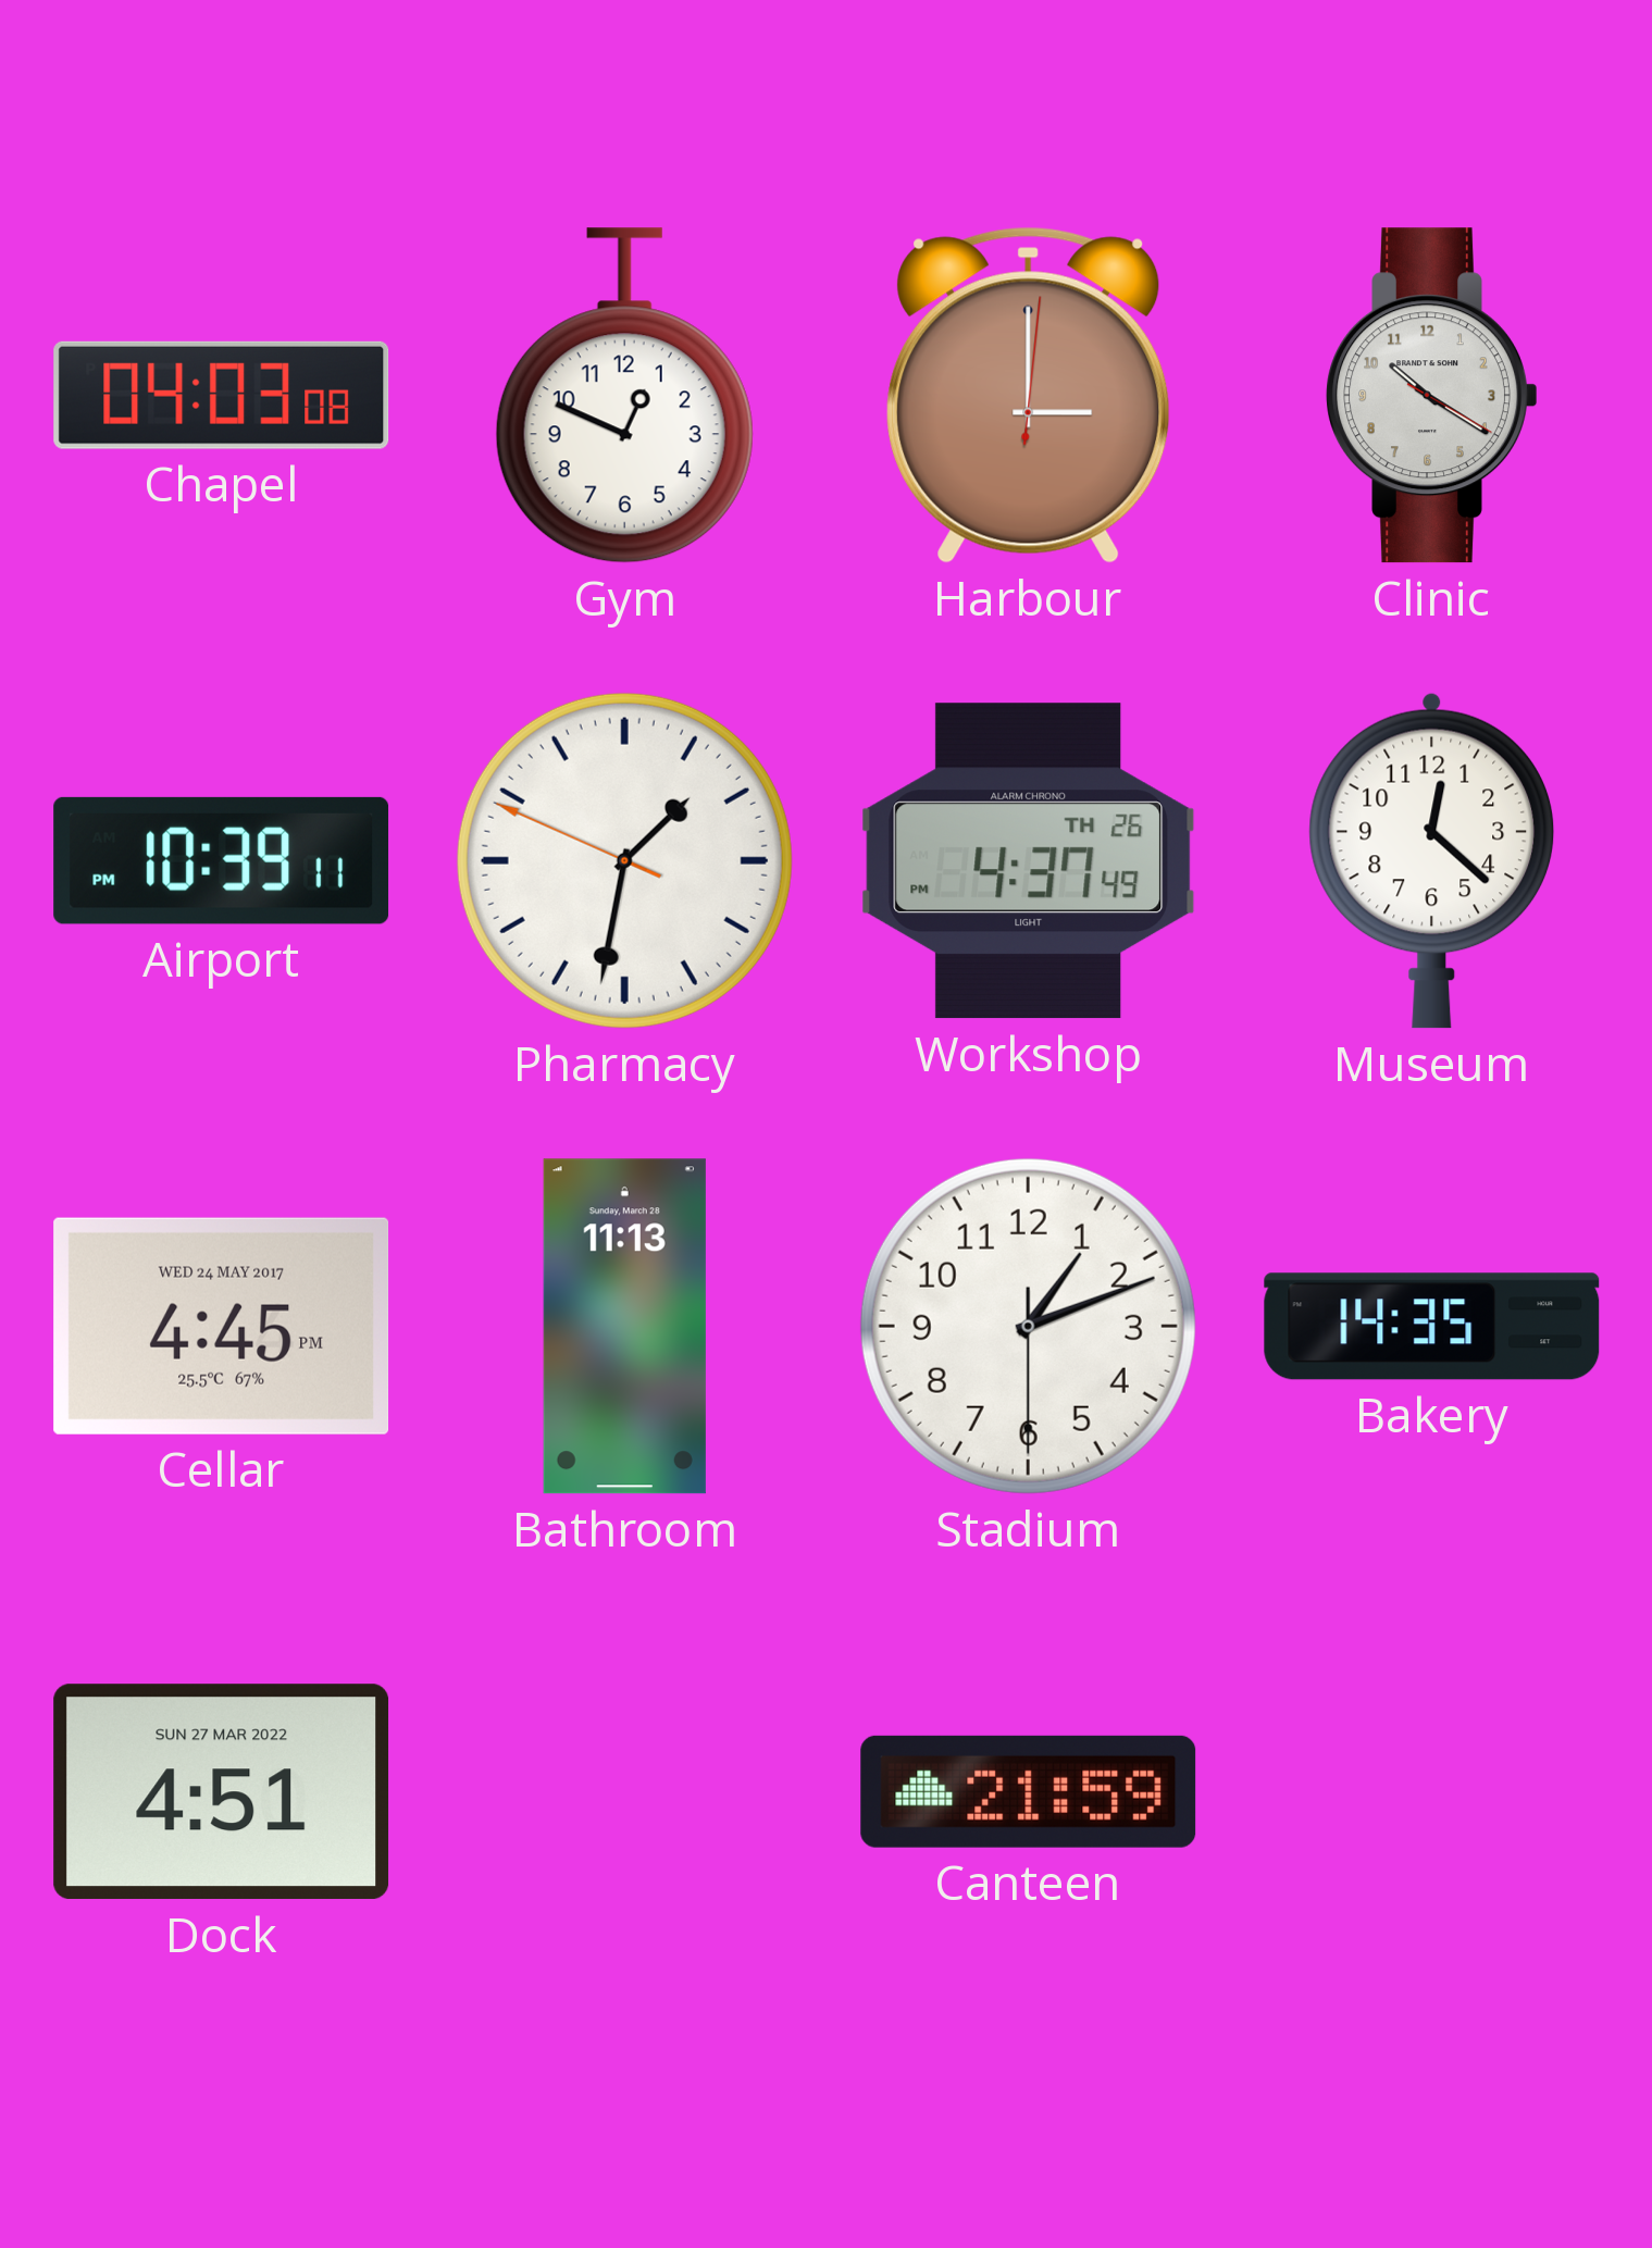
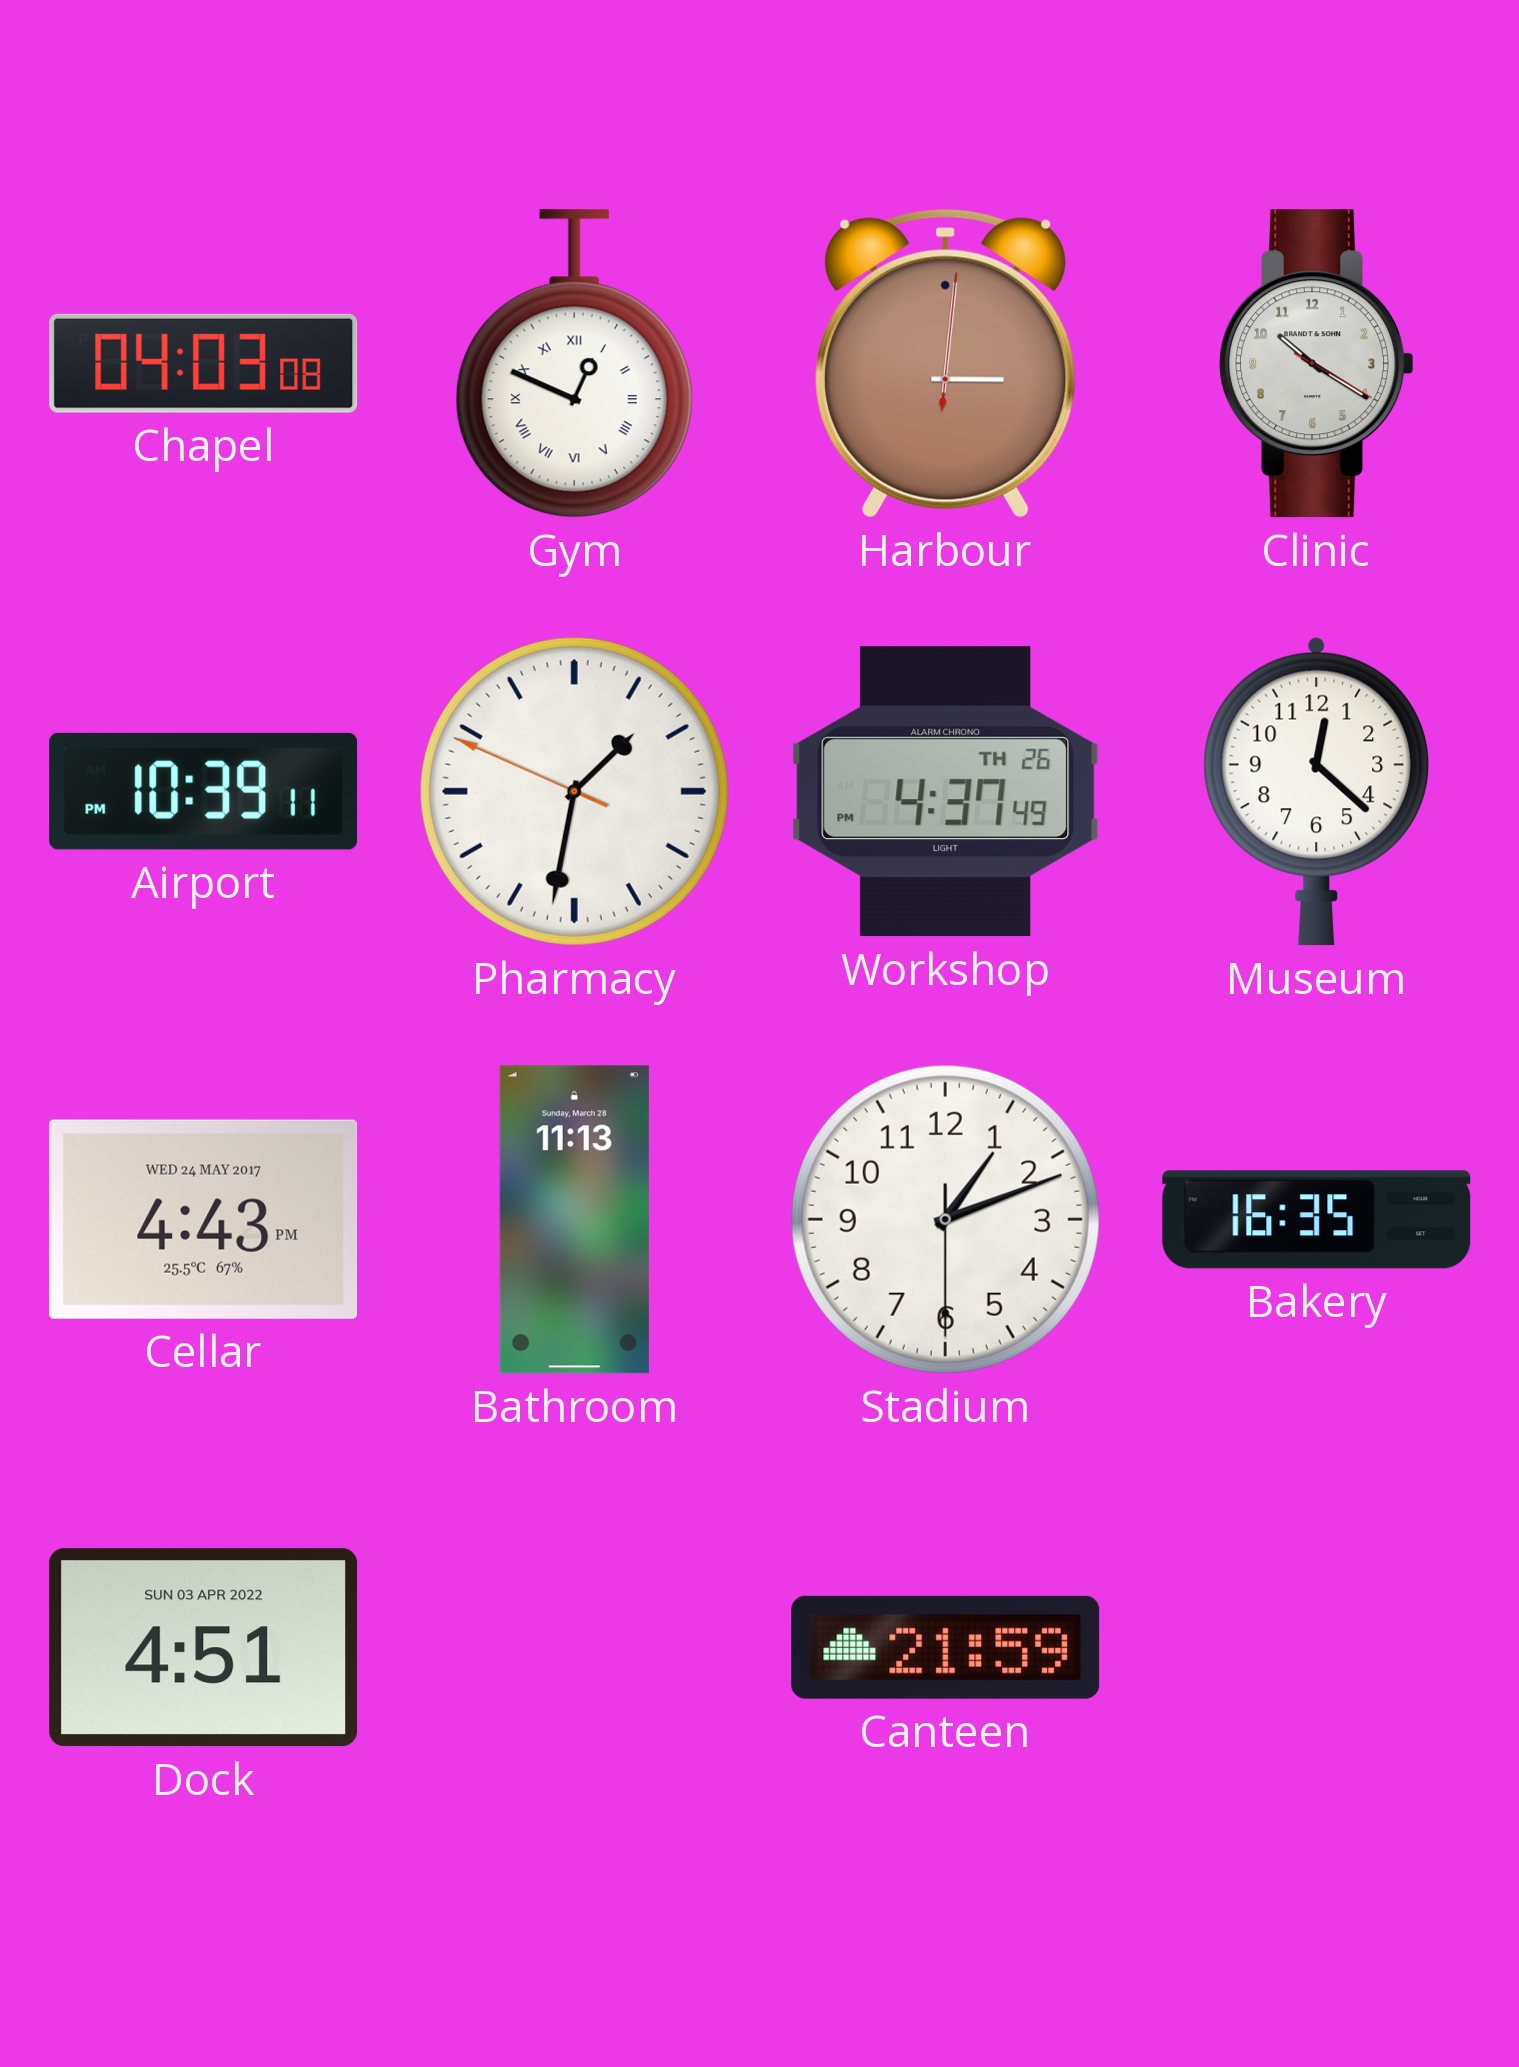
Gym numerals: Arabic -> Roman (574, 364)
Harbour: 3:00 -> 3:01 (946, 363)
Cellar: 4:45 -> 4:43 (204, 1219)
Bakery: 14:35 -> 16:35 (1317, 1220)
Dock date: SUN 27 MAR 2022 -> SUN 03 APR 2022 (204, 1648)
